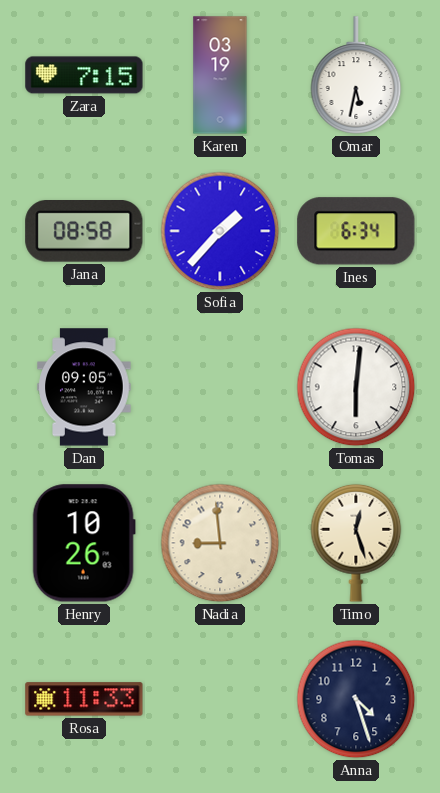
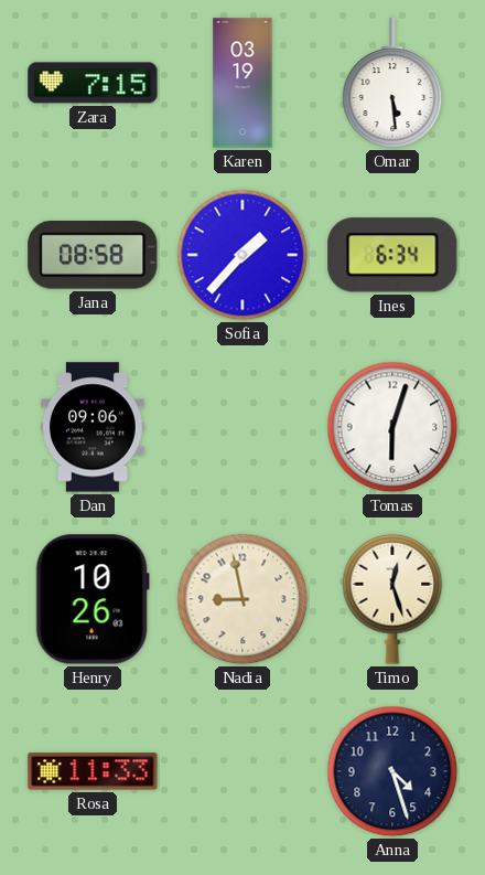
Omar: 5:32 -> 5:29 (392, 83)
Dan: 09:05 -> 09:06 (93, 427)
Tomas: 6:01 -> 6:03 (392, 427)
Nadia: 8:59 -> 8:58 (242, 599)
